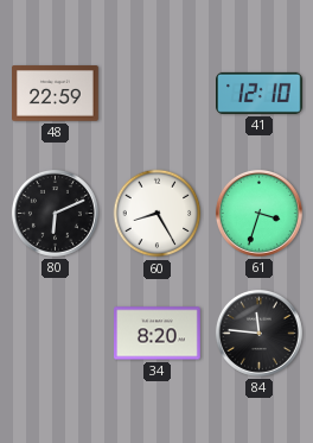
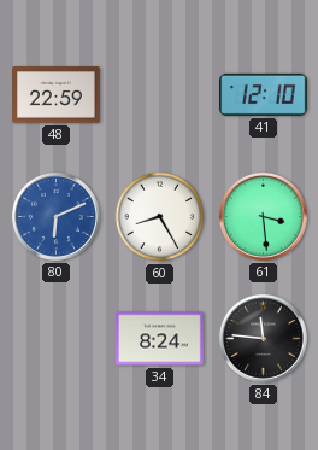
80 dial: black -> blue (55, 216)
61: 3:33 -> 3:29 (263, 216)
34: 8:20 -> 8:24 (160, 339)
